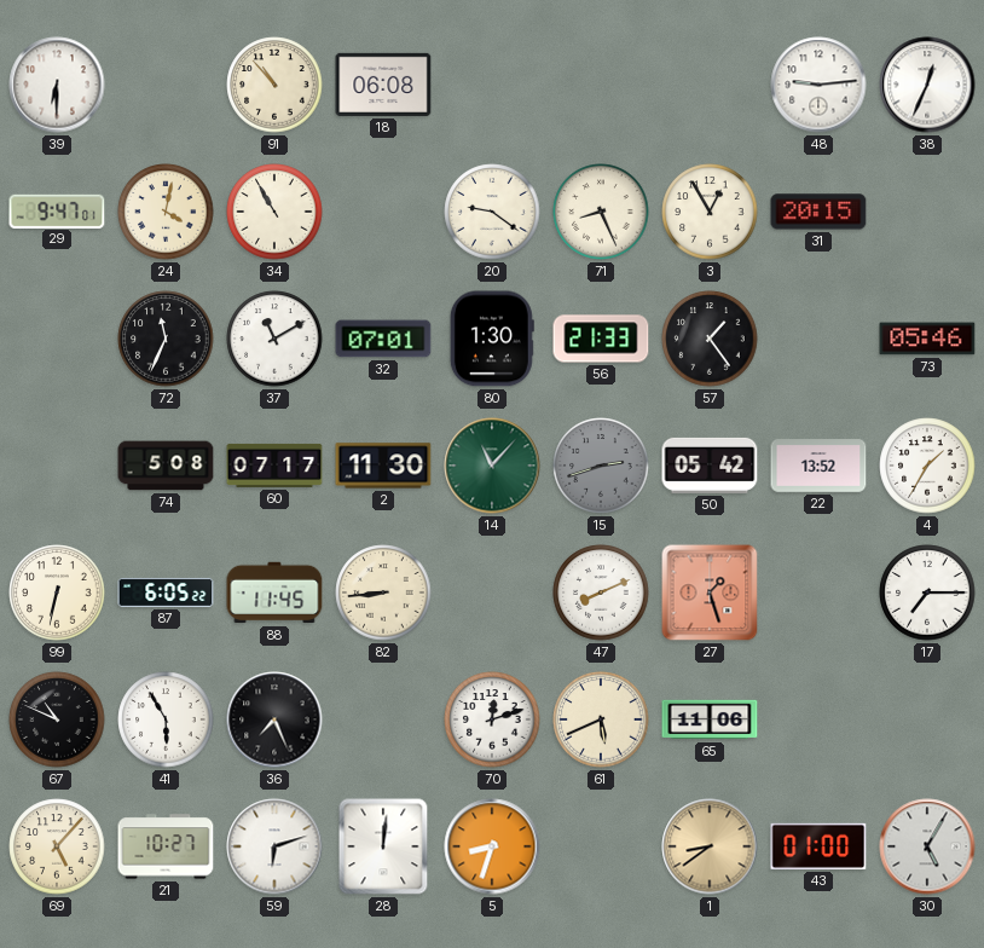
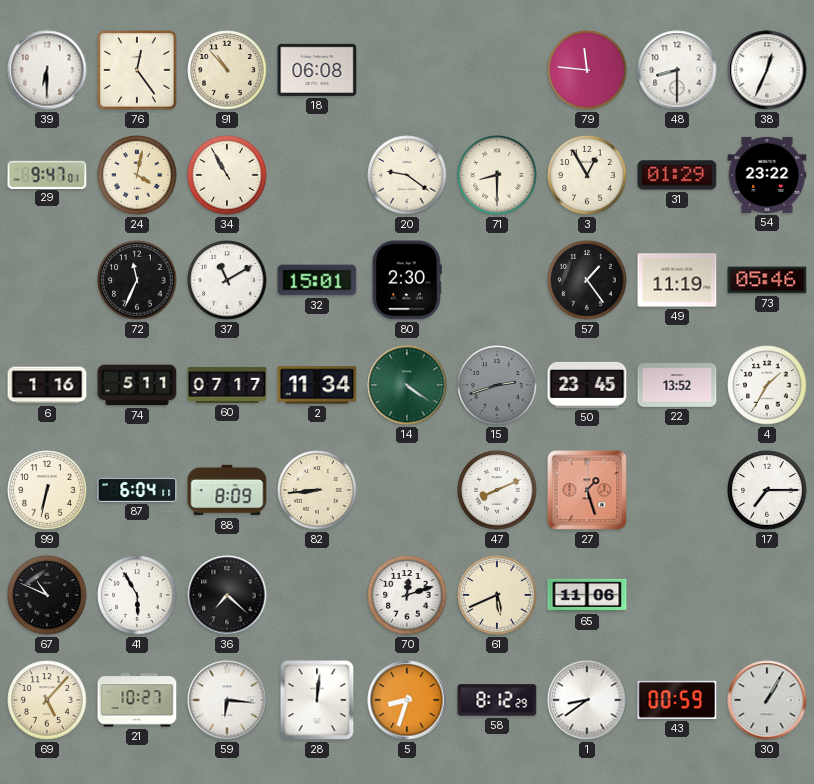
76: none -> 12:24 (137, 70)
79: none -> 11:46 (587, 70)
48: 9:14 -> 8:30 (677, 70)
71: 8:26 -> 8:30 (497, 175)
31: 20:15 -> 01:29 (677, 175)
54: none -> 23:22 (767, 175)
32: 07:01 -> 15:01 (317, 280)
80: 1:30 -> 2:30 (407, 280)
56: 21:33 -> none (601, 339)
49: none -> 11:19 (677, 280)
6: none -> 1:16 (47, 385)
74: 5:08 -> 5:11 (137, 385)
2: 11:30 -> 11:34 (317, 385)
14: 11:07 -> 4:21 (407, 385)
50: 05:42 -> 23:45 (587, 385)
87: 6:05 -> 6:04 (137, 490)
88: 11:45 -> 8:09 (227, 490)
36: 7:26 -> 7:22 (227, 595)
59: 6:12 -> 6:16 (227, 700)
58: none -> 8:12 (497, 700)
1 dial: champagne -> white (587, 700)
43: 01:00 -> 00:59 (677, 700)
30: 5:05 -> 1:05 (767, 700)
